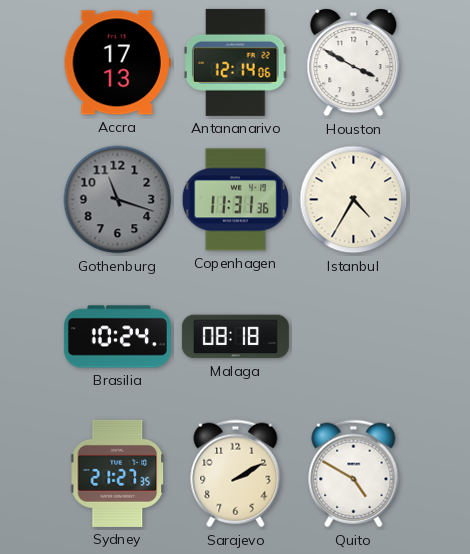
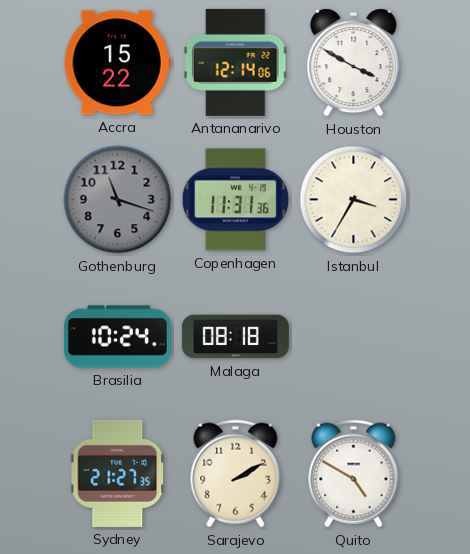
Accra: 17:13 -> 15:22 (117, 63)
Istanbul: 4:35 -> 3:35 (354, 200)
